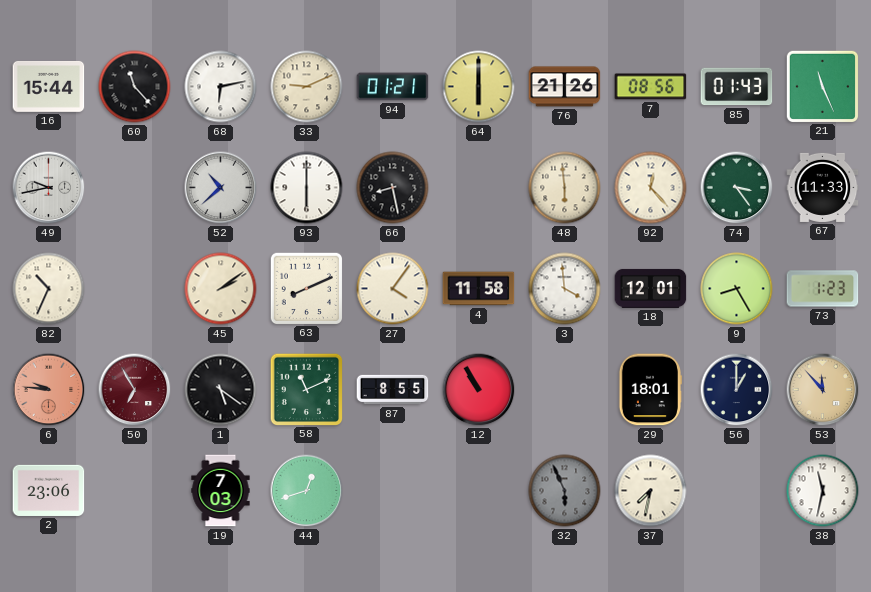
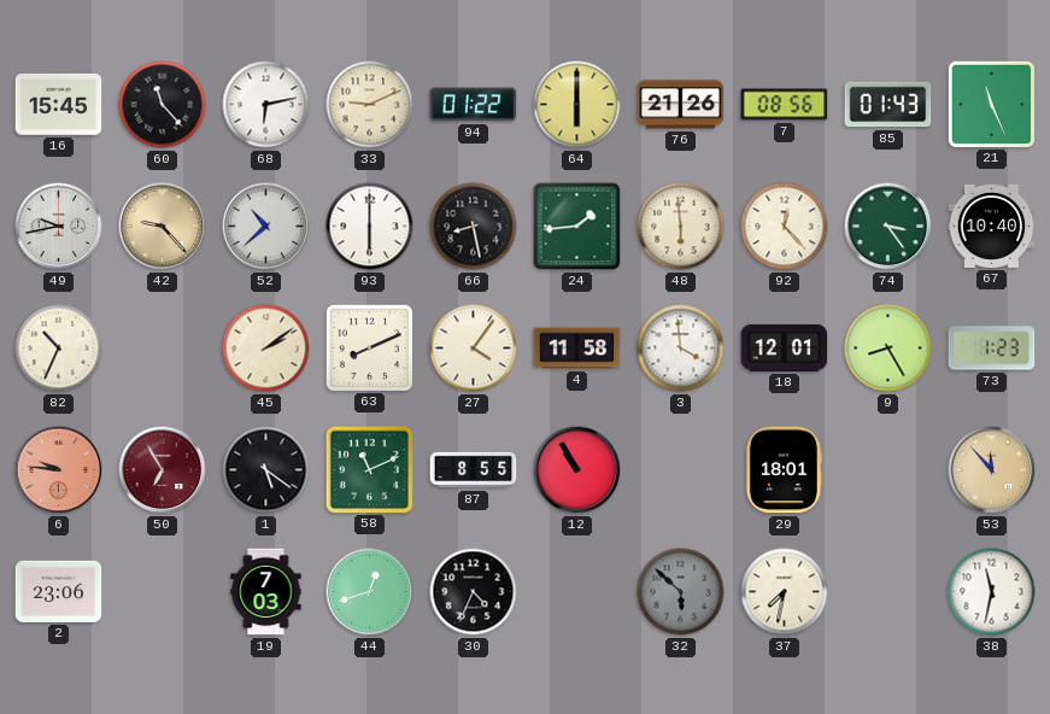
16: 15:44 -> 15:45 (59, 104)
94: 01:21 -> 01:22 (474, 105)
42: none -> 9:23 (163, 227)
24: none -> 1:44 (577, 227)
67: 11:33 -> 10:40 (992, 226)
56: 1:00 -> none (737, 390)
30: none -> 4:34 (474, 592)
32: 5:56 -> 5:52 (681, 592)
